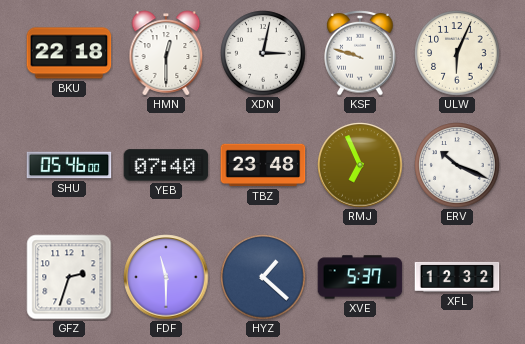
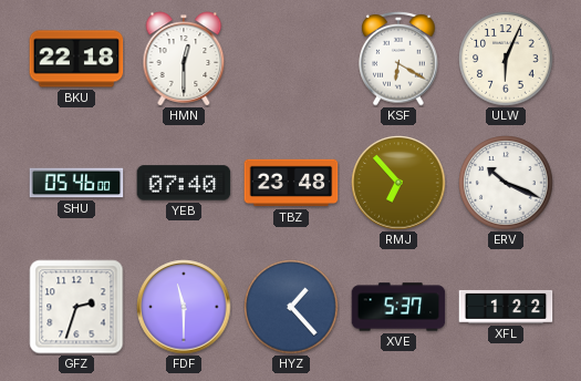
XDN: 3:02 -> none (263, 53)
KSF: 9:48 -> 6:20 (398, 59)
RMJ: 6:56 -> 6:53 (398, 183)
HYZ: 1:22 -> 1:23 (291, 307)
XFL: 12:32 -> 1:22 (506, 307)
